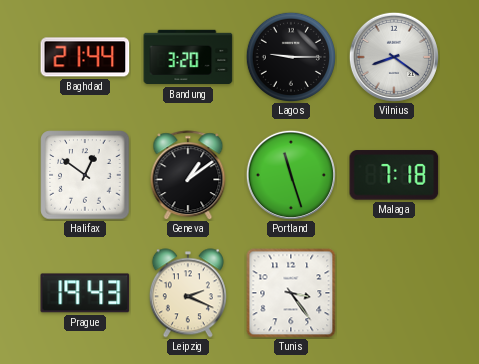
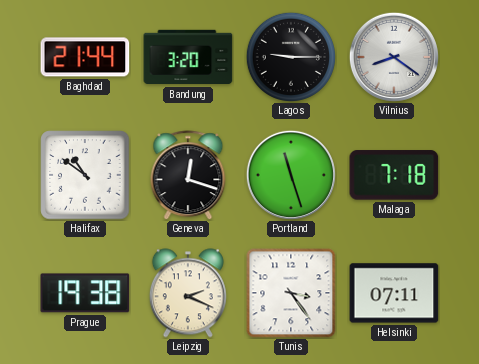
Halifax: 12:51 -> 10:51 (85, 175)
Geneva: 1:09 -> 12:18 (188, 175)
Prague: 19:43 -> 19:38 (85, 293)
Helsinki: none -> 07:11 (394, 293)
